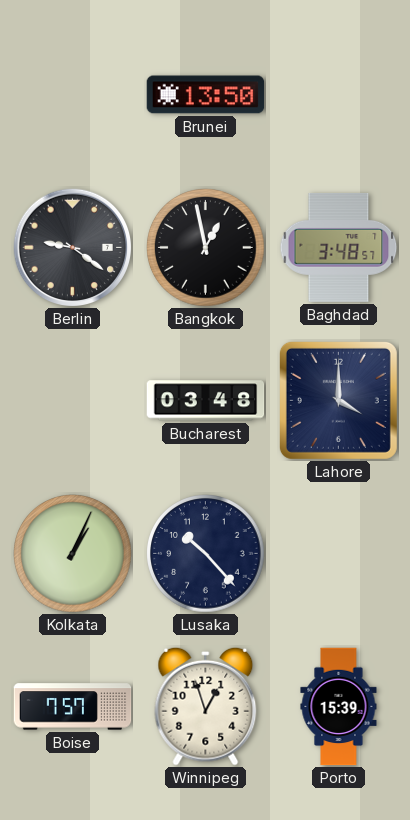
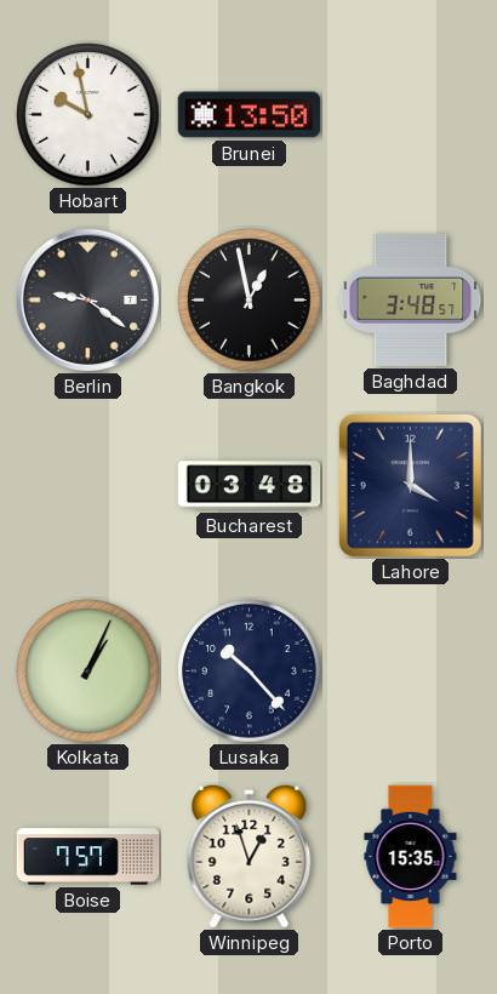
Hobart: none -> 9:58 (88, 115)
Porto: 15:39 -> 15:35 (411, 857)
